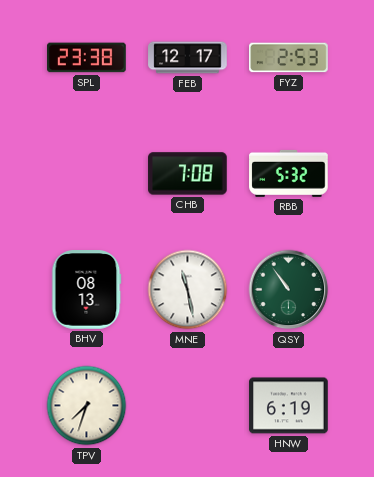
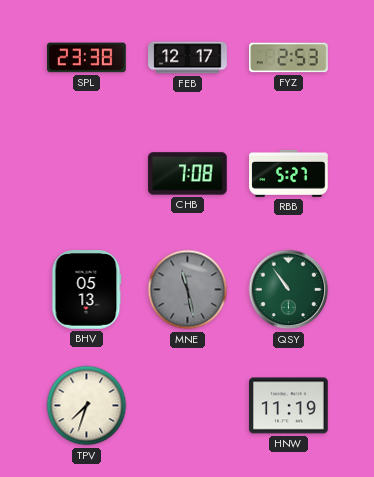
RBB: 5:32 -> 5:27 (289, 173)
BHV: 08:13 -> 05:13 (86, 290)
MNE dial: white -> grey (188, 290)
HNW: 6:19 -> 11:19 (289, 406)
